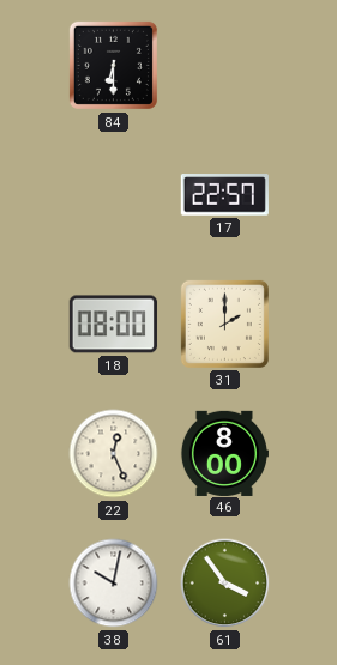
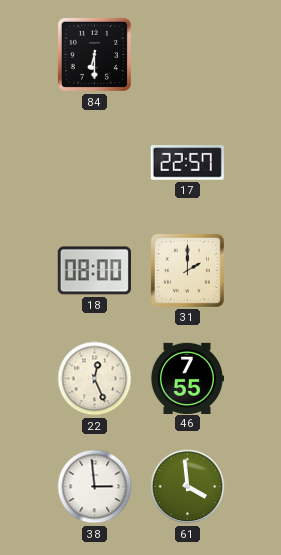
46: 8:00 -> 7:55 (186, 378)
38: 10:02 -> 2:59 (95, 487)
61: 3:54 -> 3:59 (188, 487)
